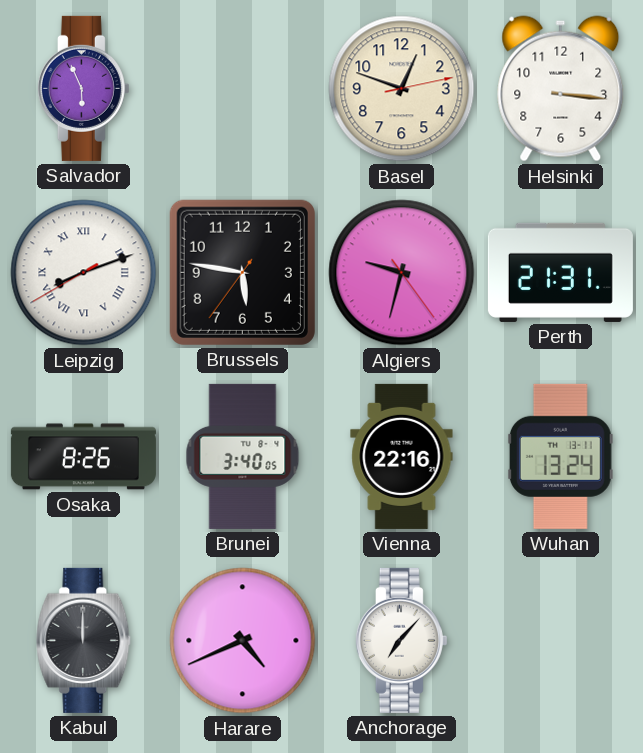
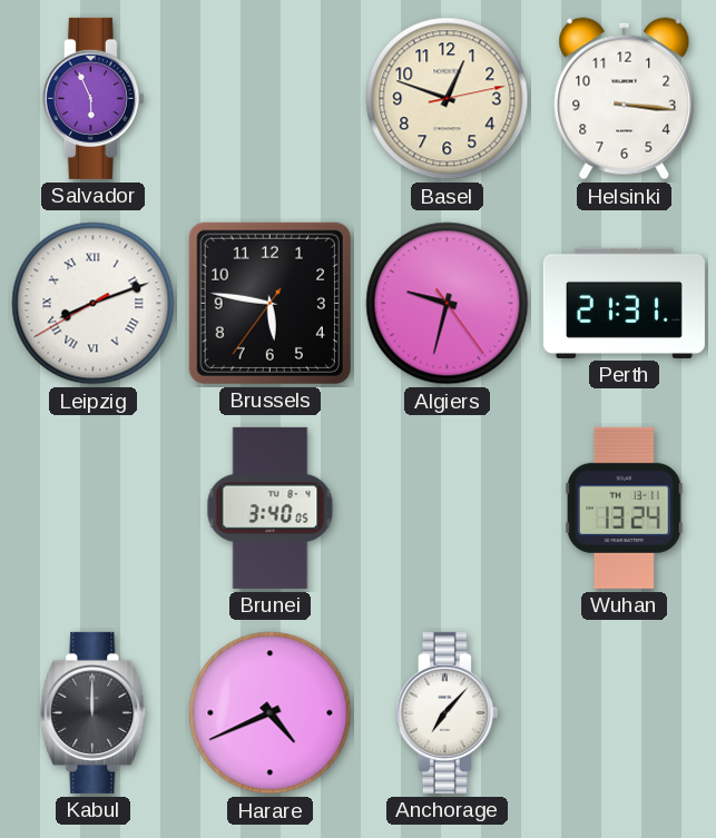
Osaka: 8:26 -> none (83, 457)
Vienna: 22:16 -> none (402, 456)
